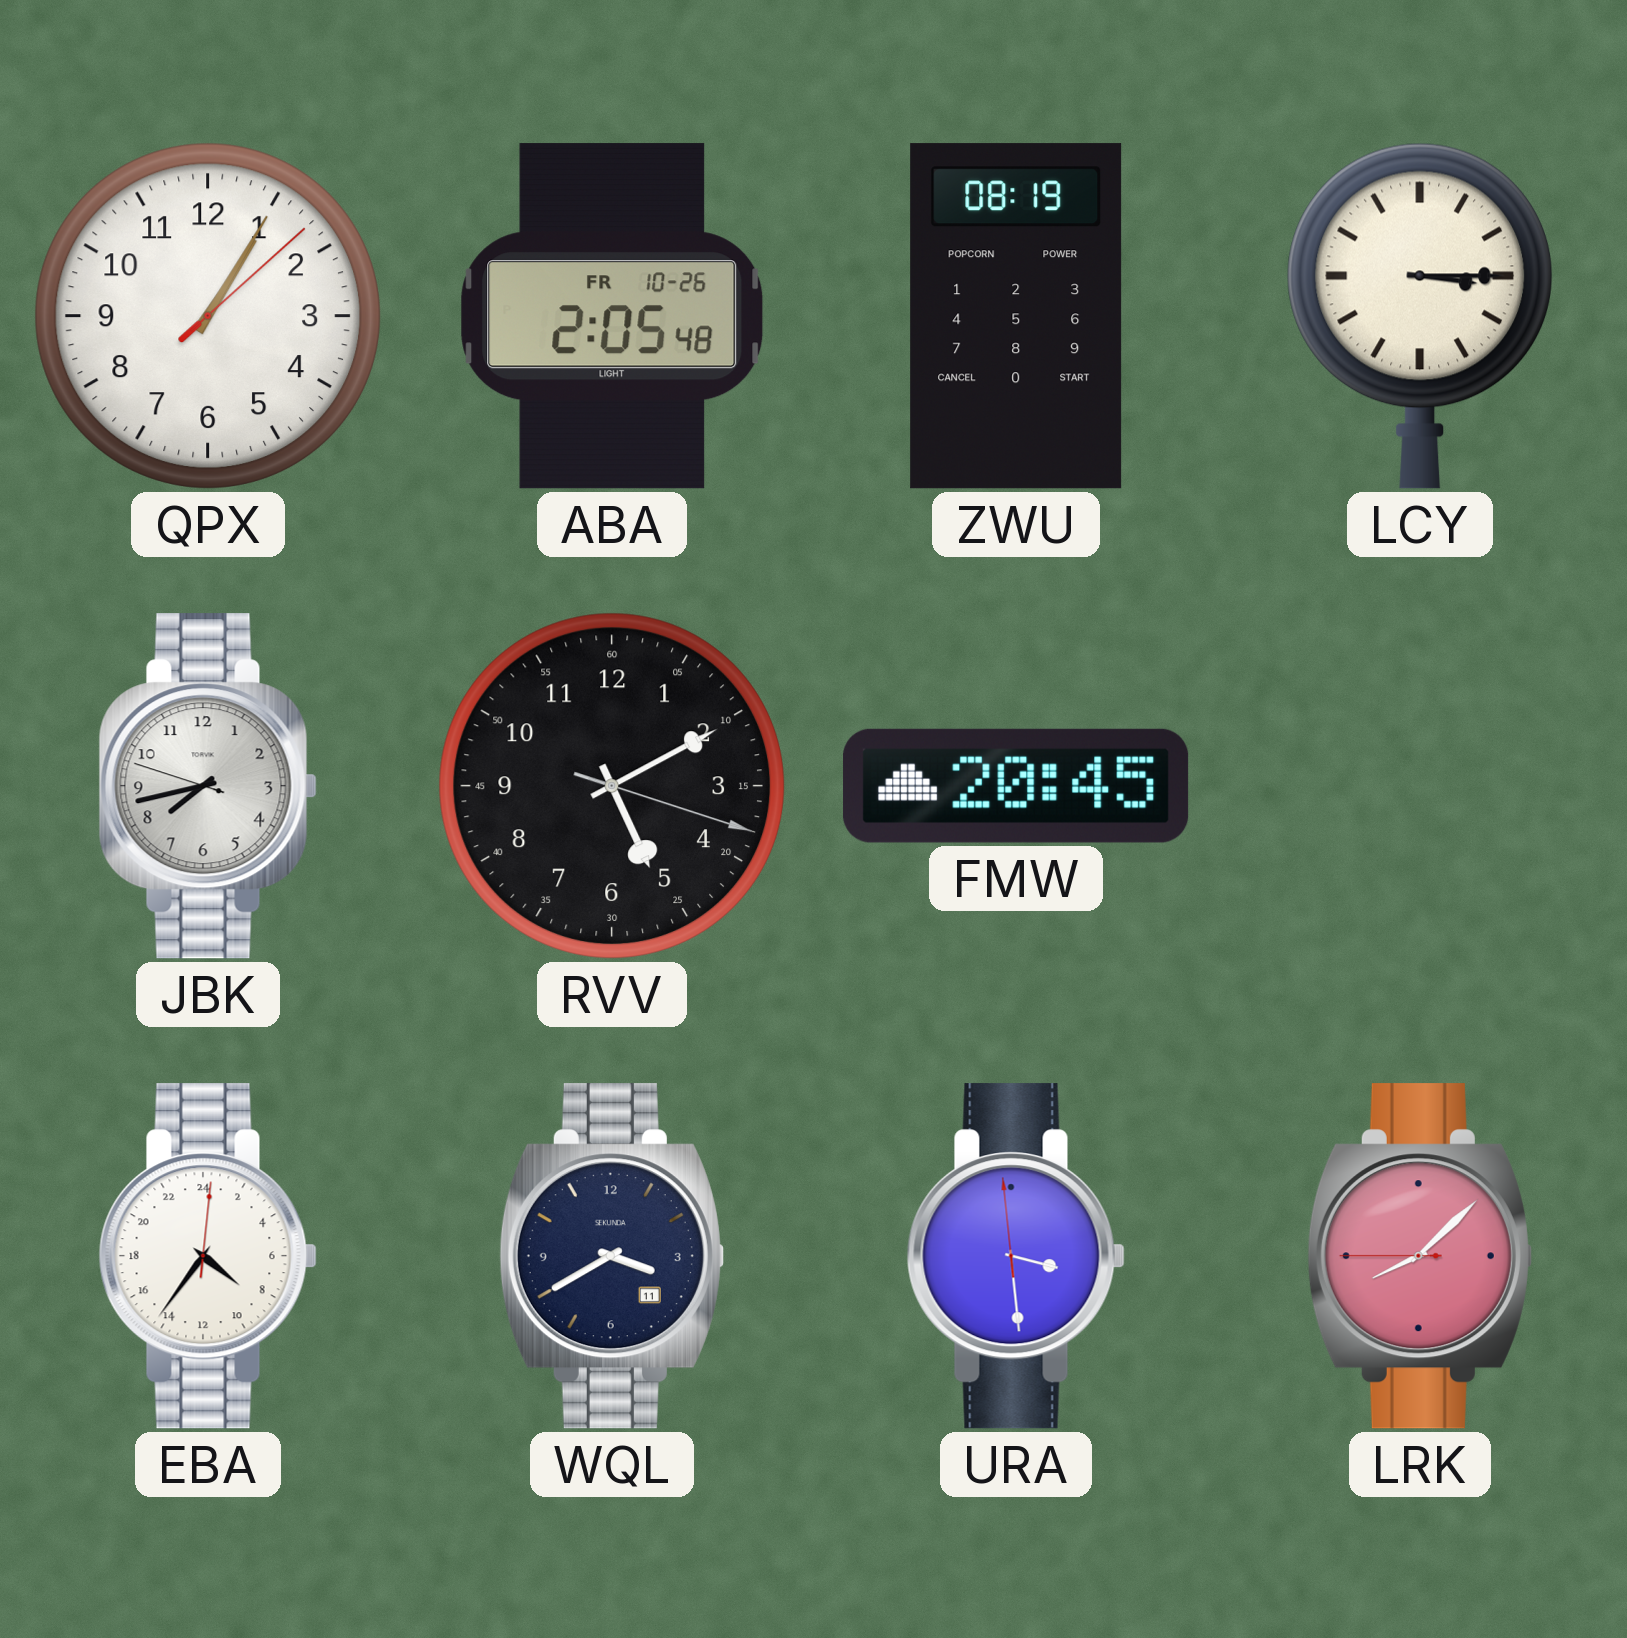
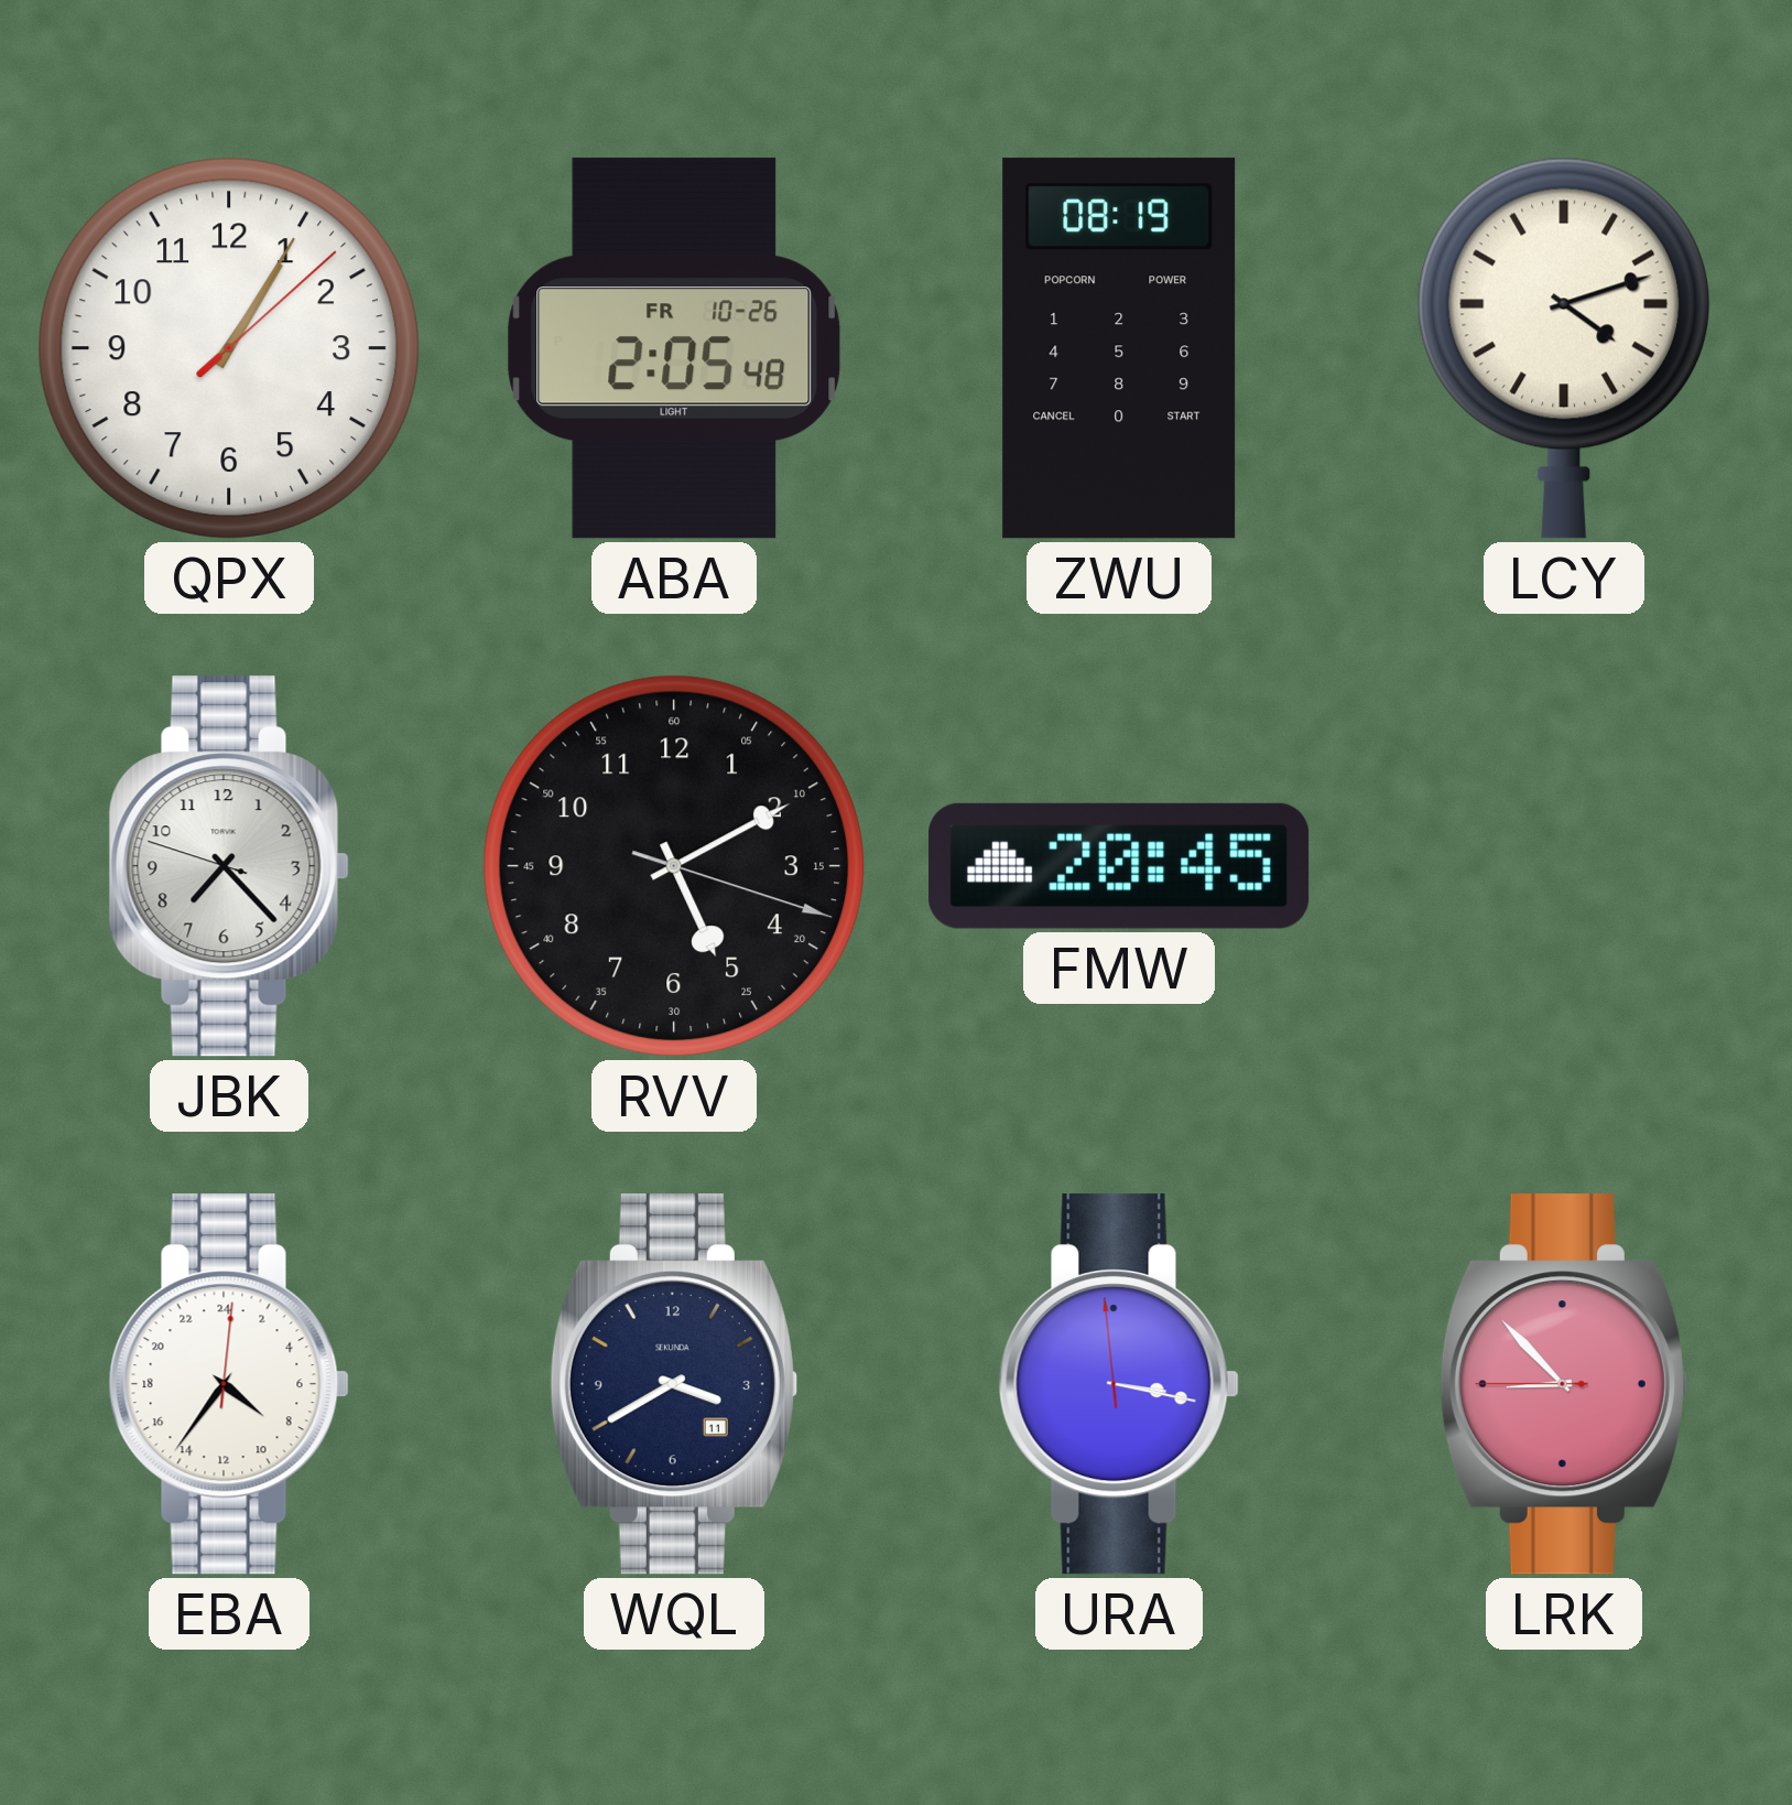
LCY: 3:15 -> 4:12 (1563, 348)
JBK: 7:42 -> 7:22 (229, 866)
URA: 3:28 -> 3:16 (1119, 1384)
LRK: 8:07 -> 8:52 (1563, 1384)
